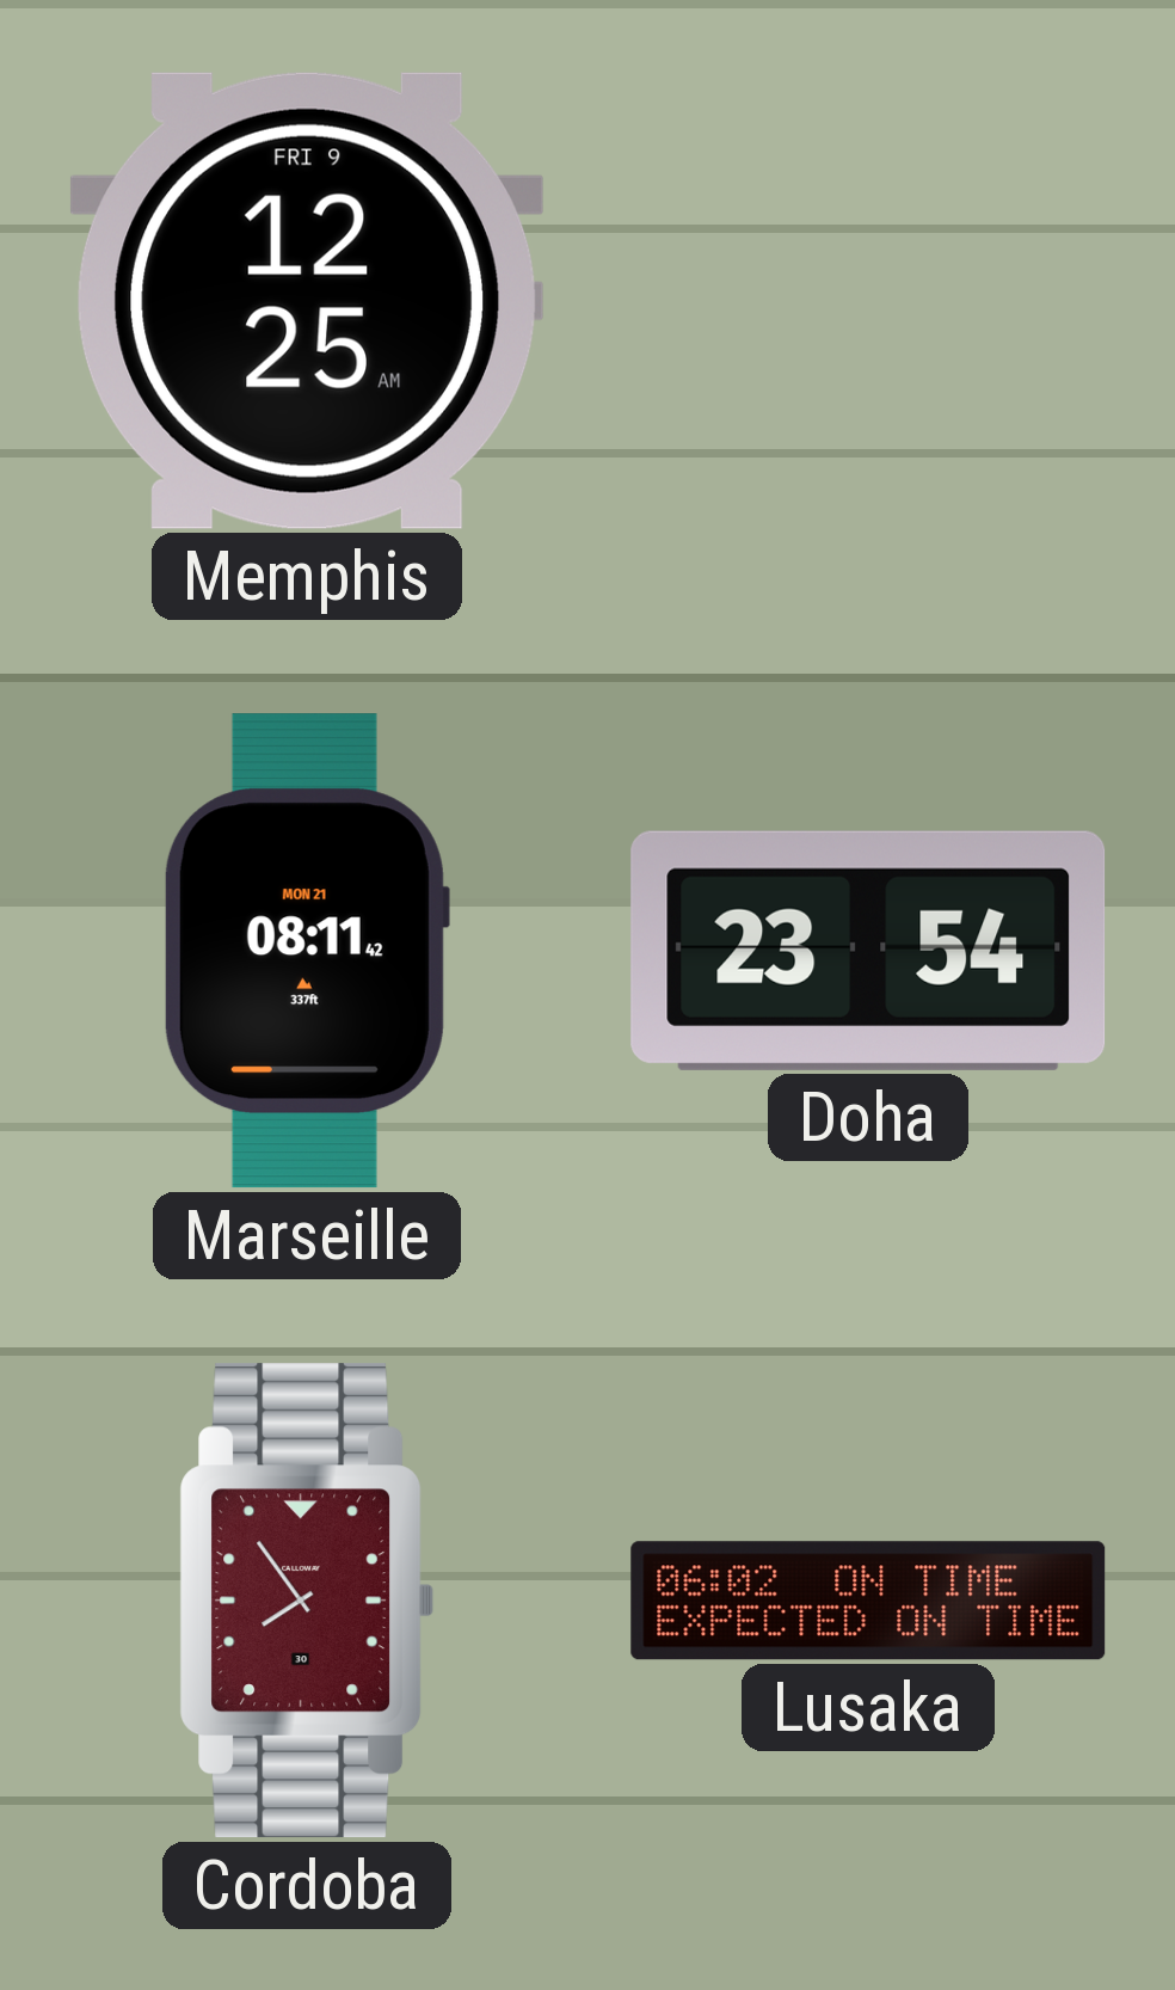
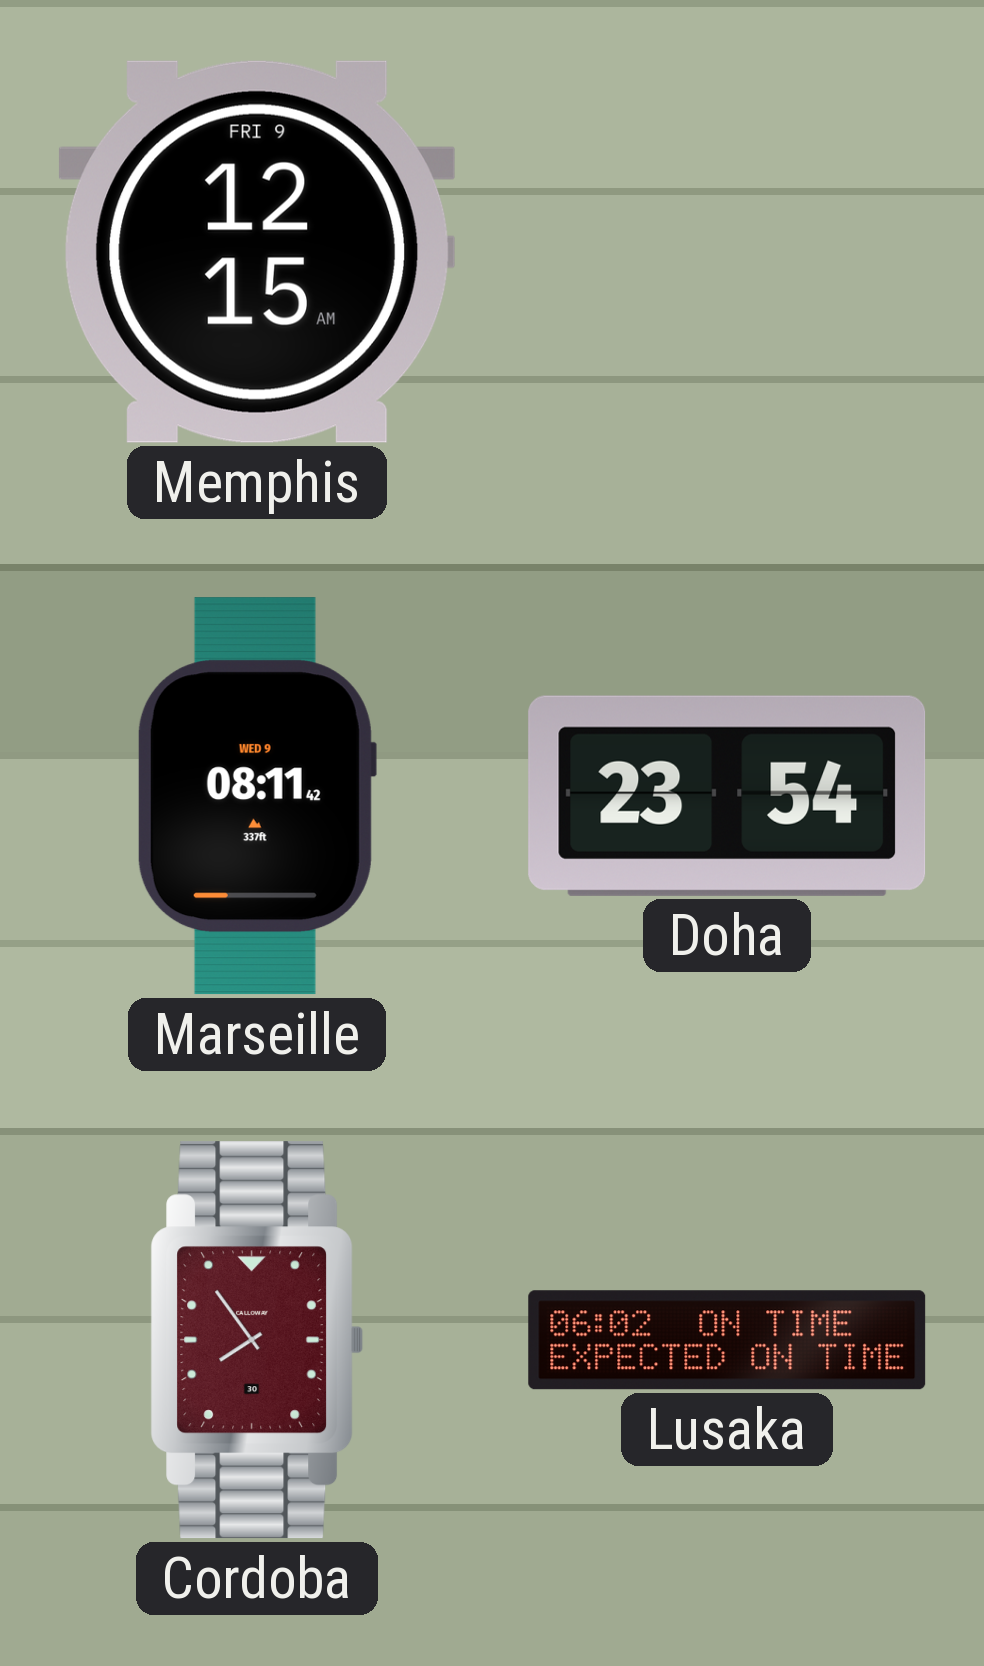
Memphis: 12:25 -> 12:15 (257, 252)
Marseille date: MON 21 -> WED 9 (256, 796)
